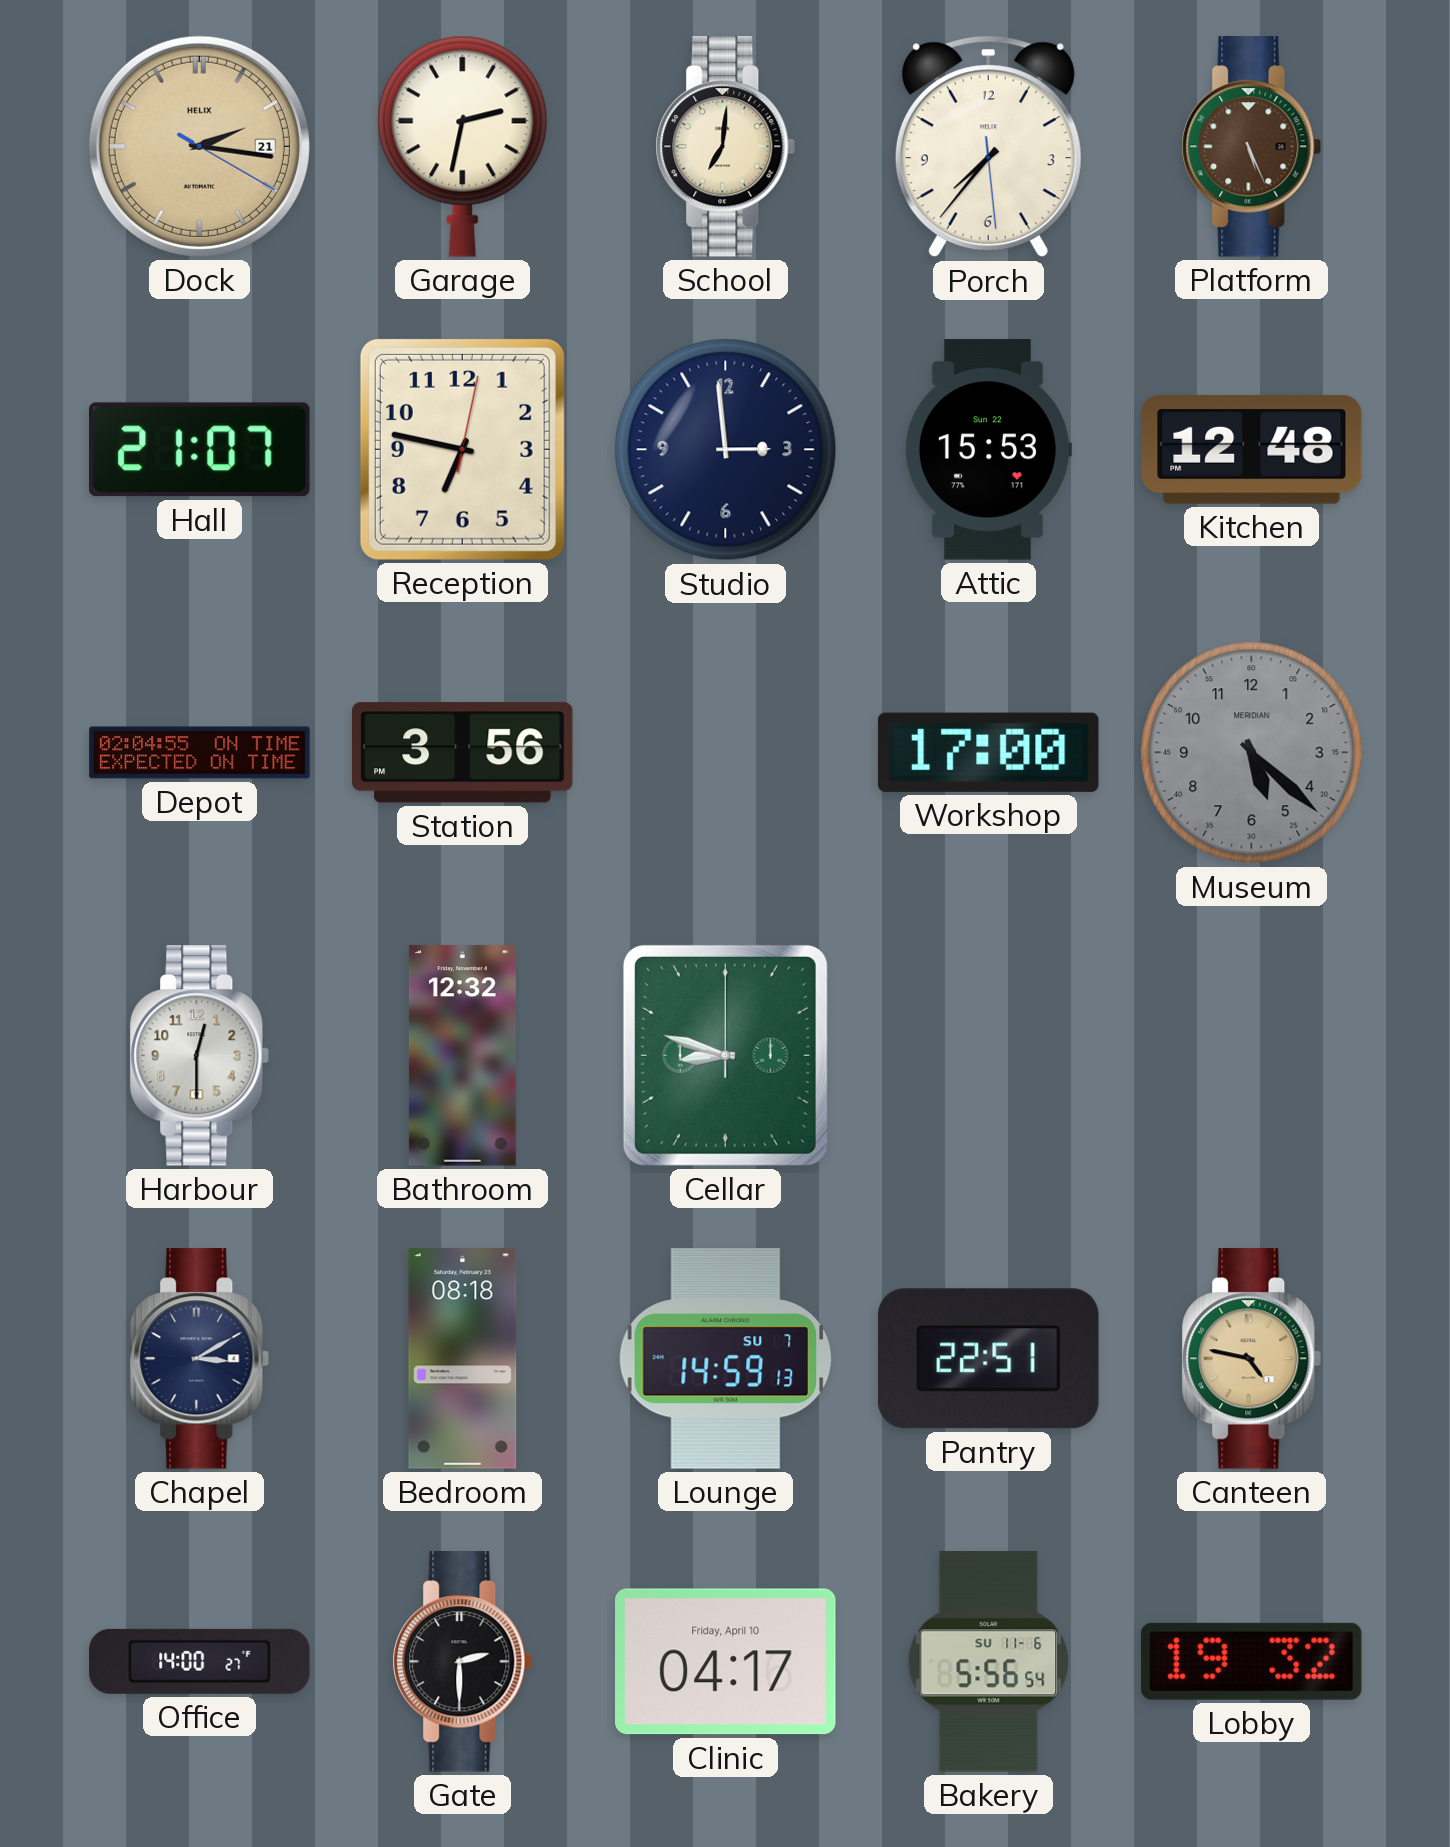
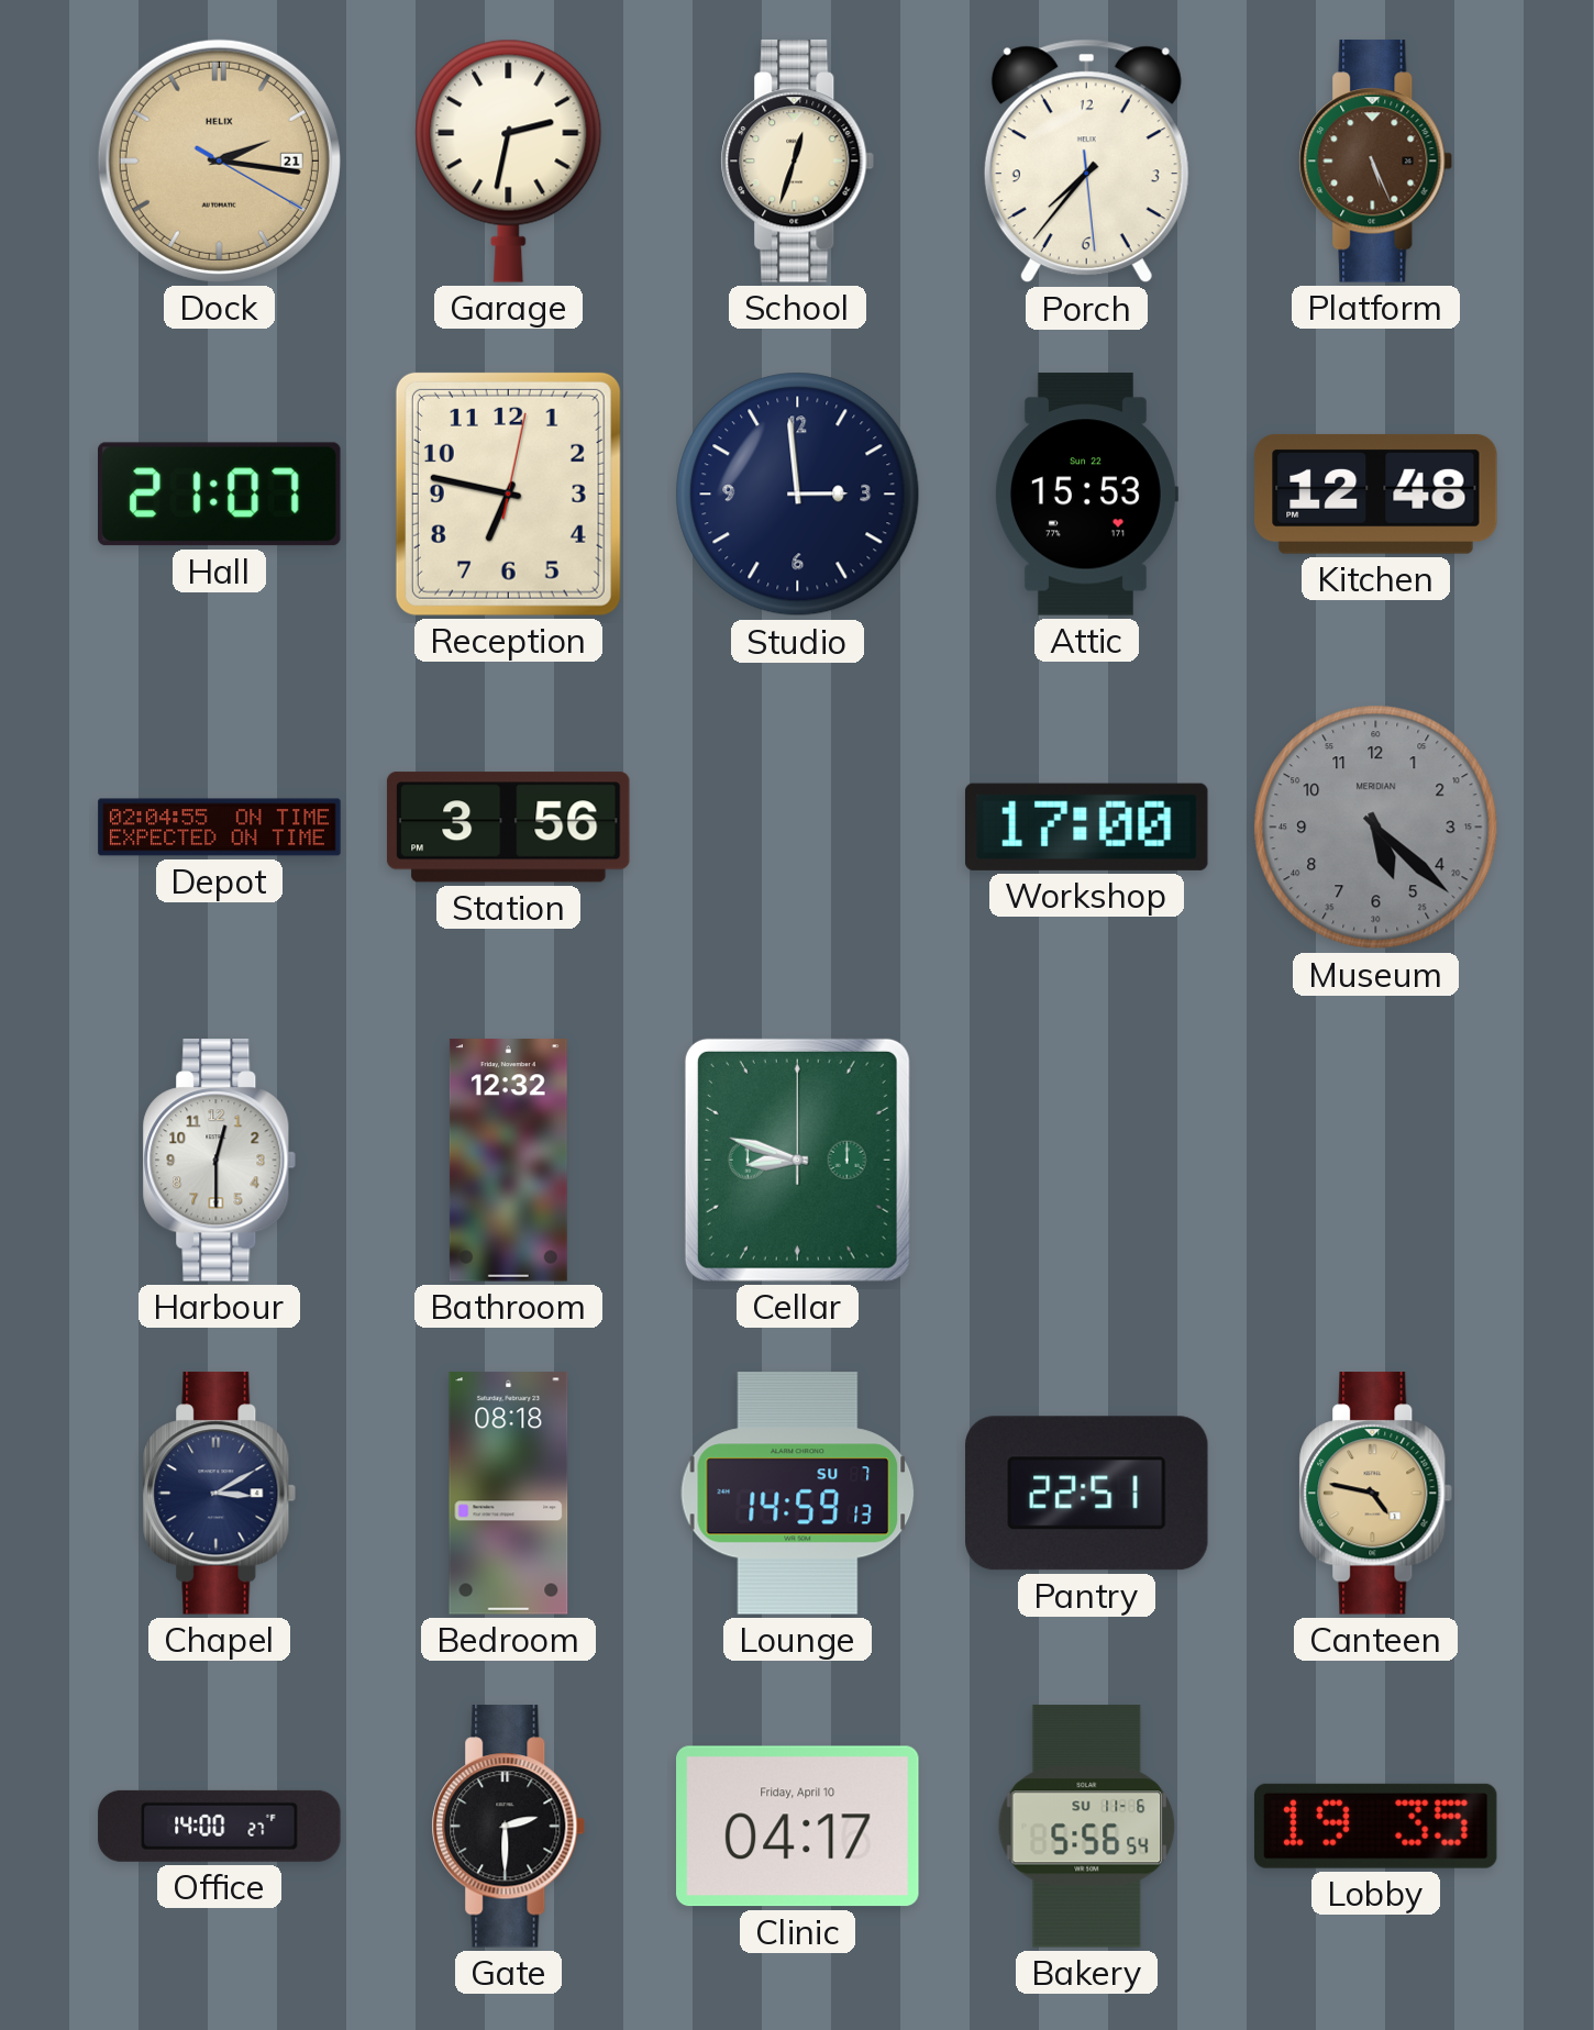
School: 7:01 -> 12:33 (798, 162)
Lobby: 19:32 -> 19:35 (1375, 1826)
